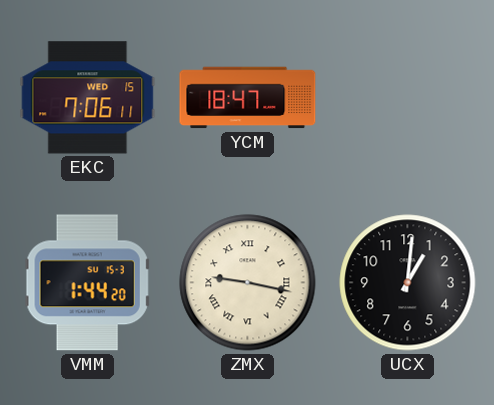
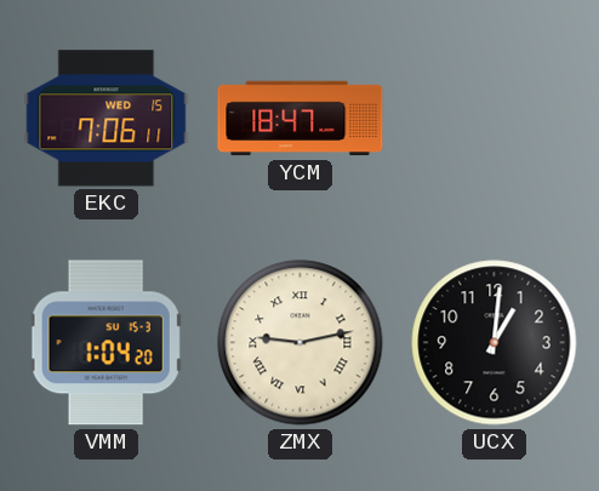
VMM: 1:44 -> 1:04 (107, 343)
ZMX: 9:17 -> 9:13 (301, 343)
